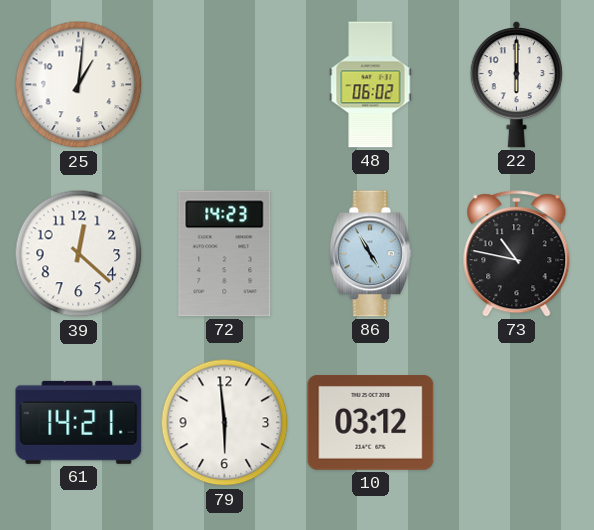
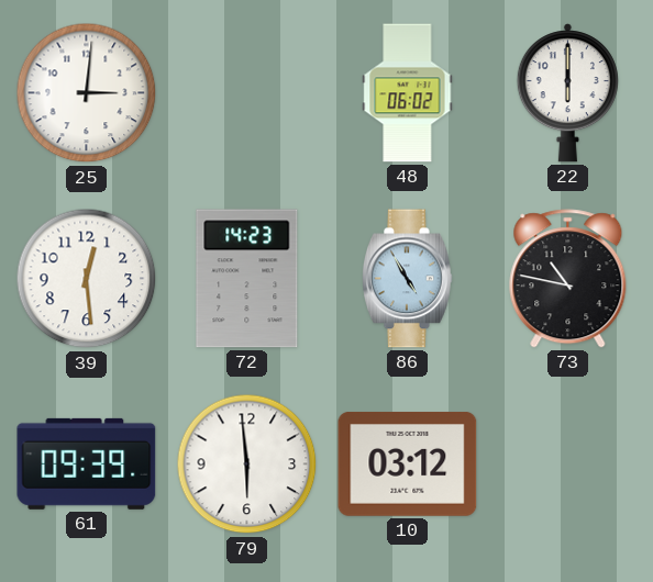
25: 1:01 -> 3:01 (87, 93)
39: 12:22 -> 12:29 (87, 279)
61: 14:21 -> 09:39 (87, 463)
